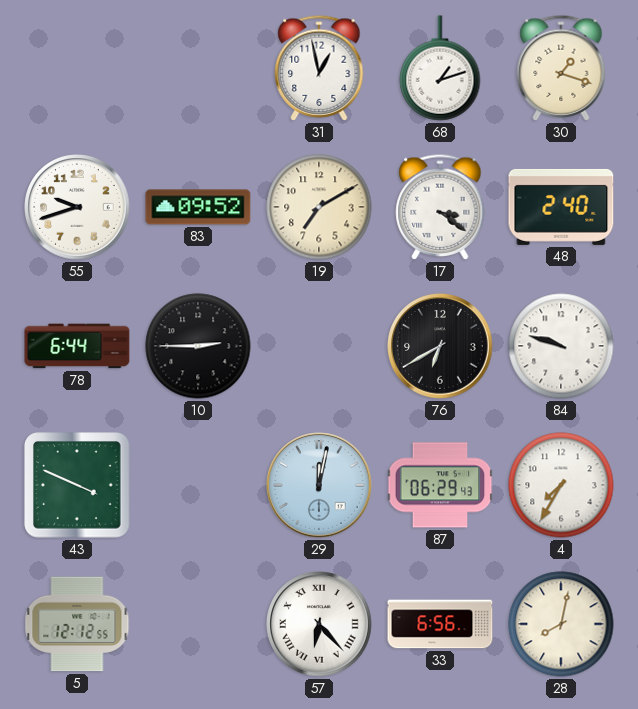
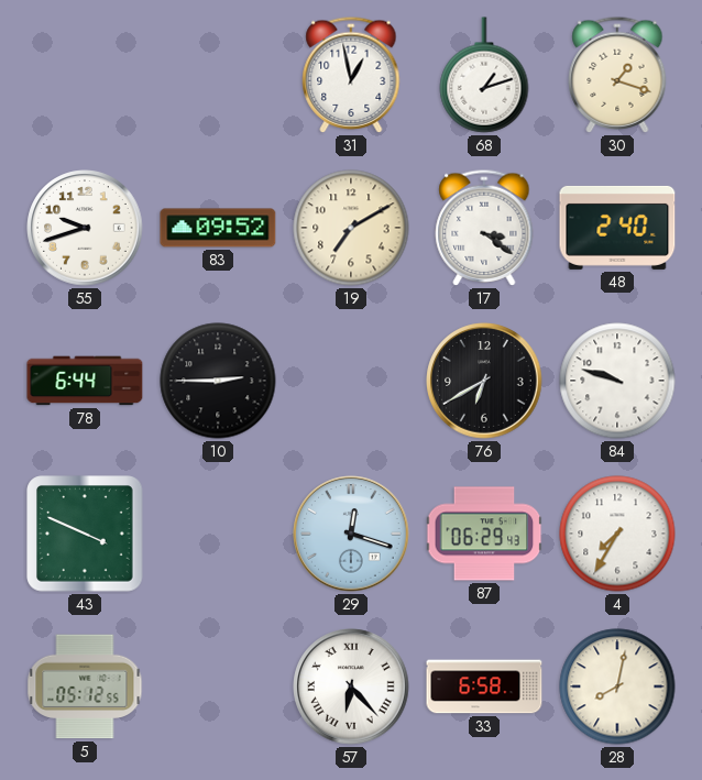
29: 12:02 -> 12:18 (351, 534)
5: 12:12 -> 05:12 (85, 686)
33: 6:56 -> 6:58 (484, 686)
